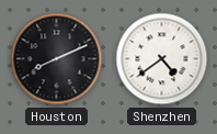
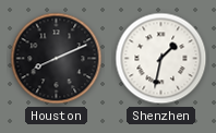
Shenzhen: 4:39 -> 1:32 (161, 59)
